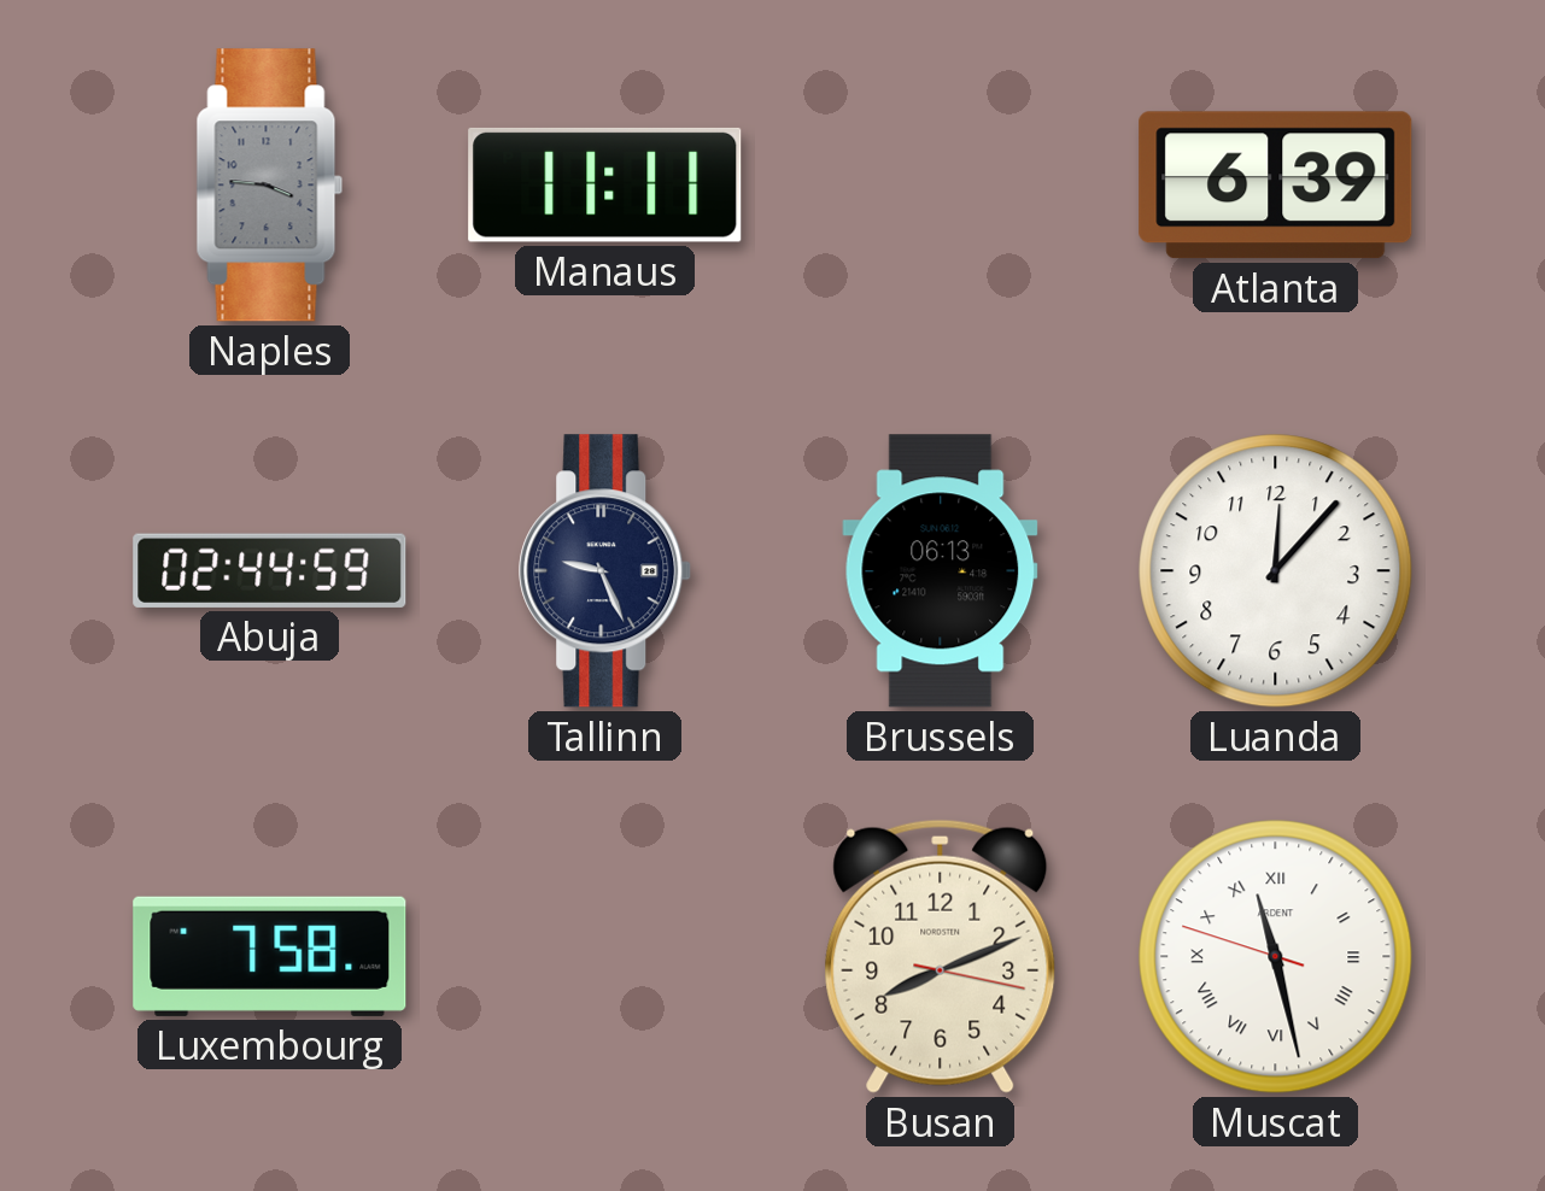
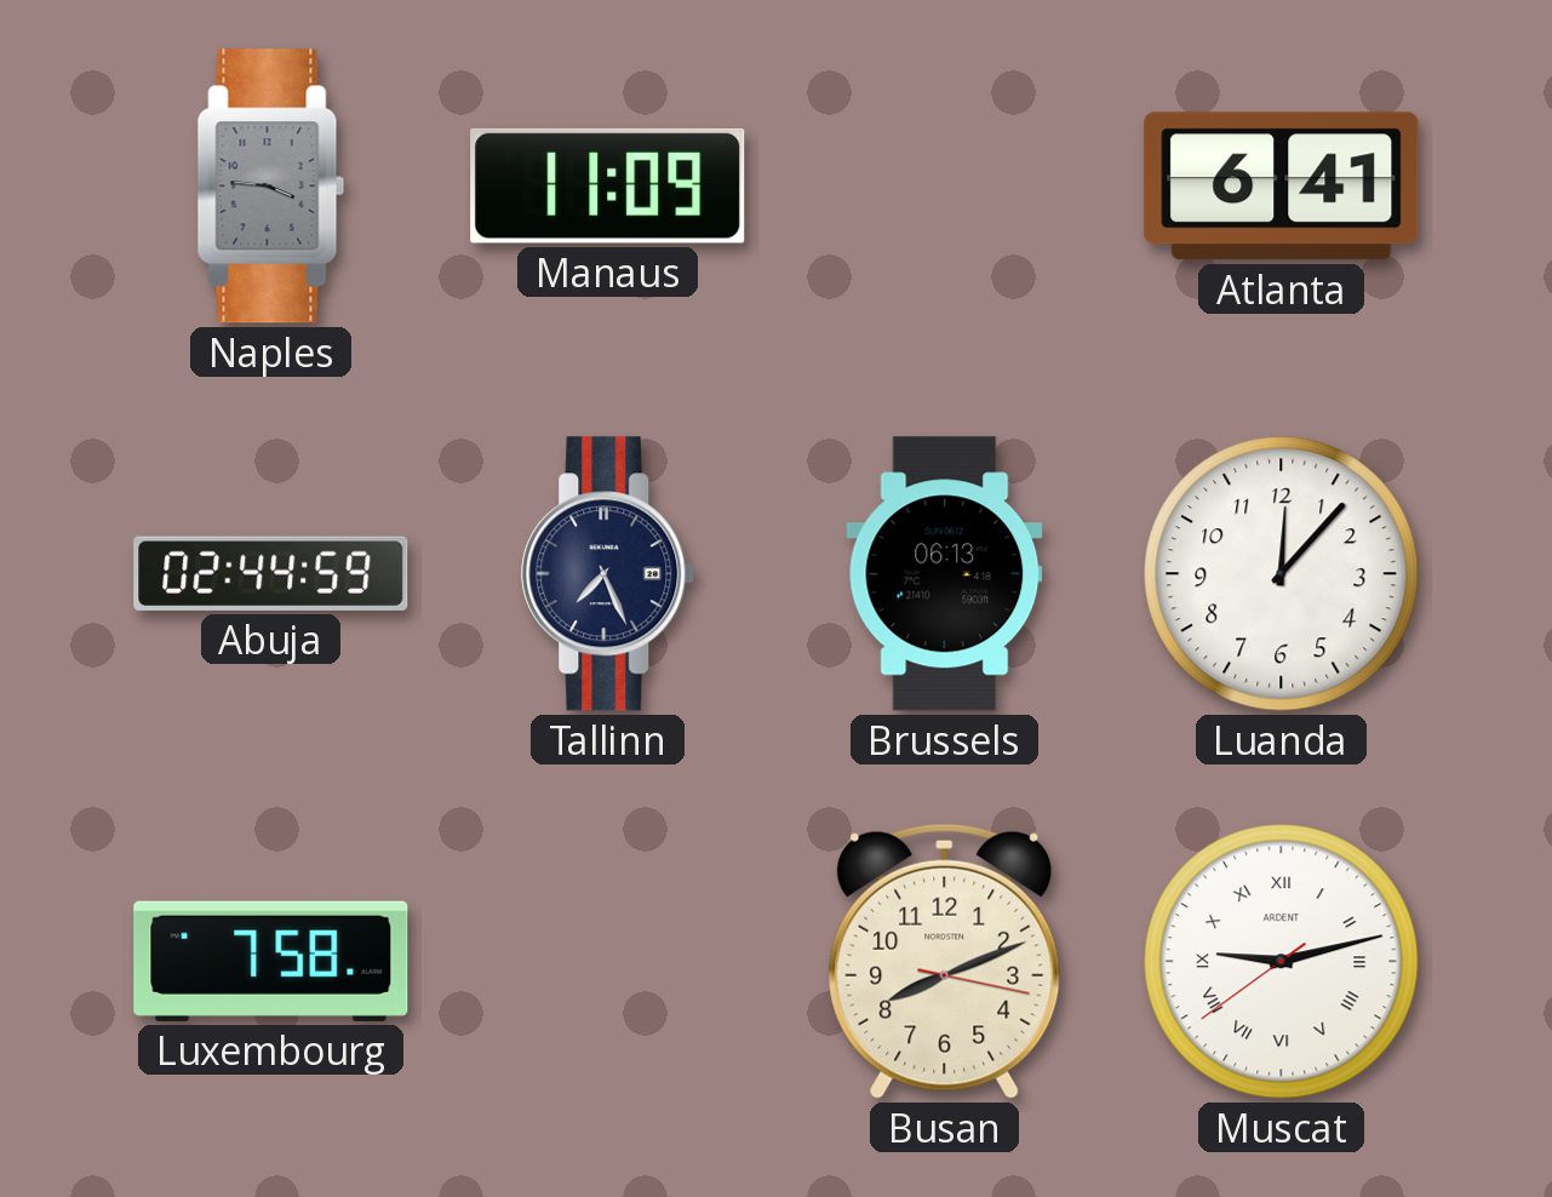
Manaus: 11:11 -> 11:09 (608, 185)
Atlanta: 6:39 -> 6:41 (1282, 187)
Tallinn: 9:26 -> 7:26 (608, 574)
Muscat: 11:27 -> 9:12 (1282, 962)
